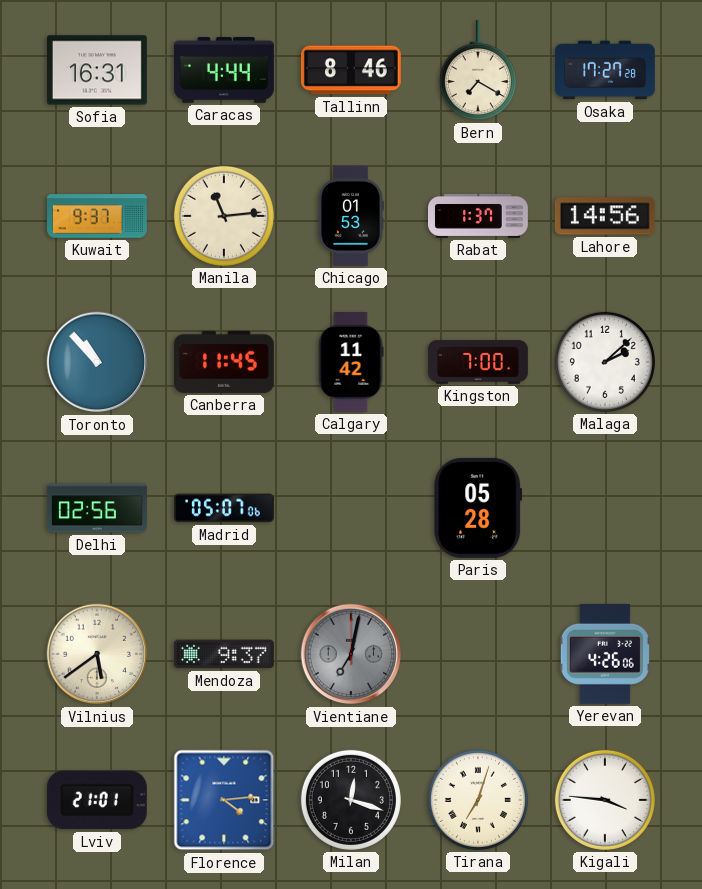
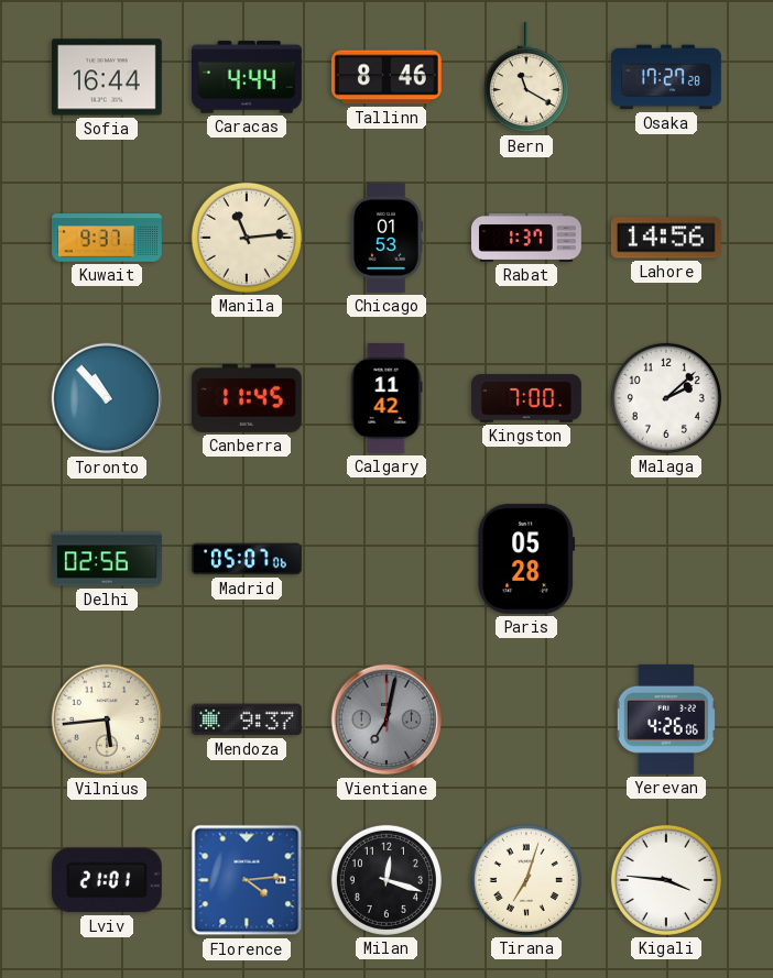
Sofia: 16:31 -> 16:44 (107, 77)
Bern: 7:20 -> 11:20 (526, 77)
Vilnius: 5:39 -> 5:44 (107, 719)
